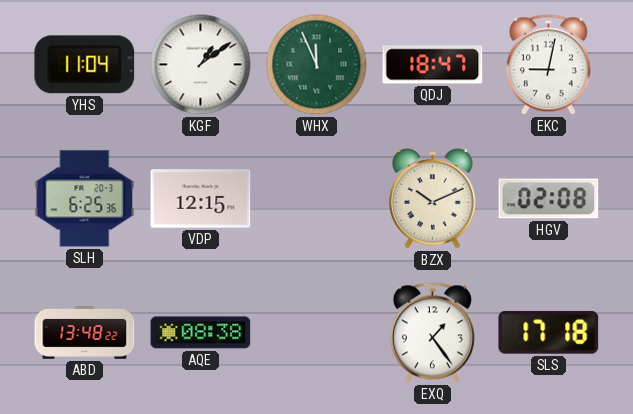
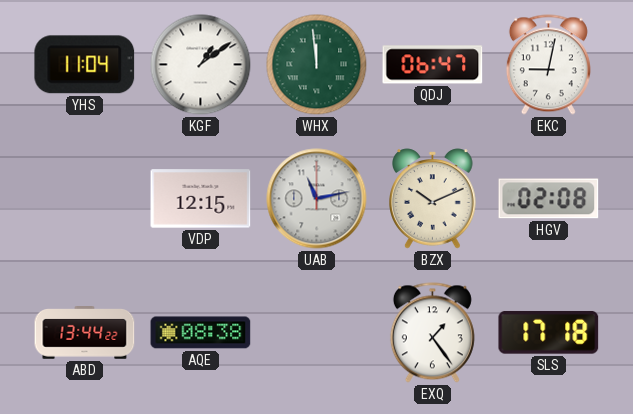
WHX: 11:56 -> 11:59 (317, 65)
QDJ: 18:47 -> 06:47 (433, 65)
SLH: 6:25 -> none (85, 199)
UAB: none -> 11:13 (317, 199)
ABD: 13:48 -> 13:44 (85, 333)
